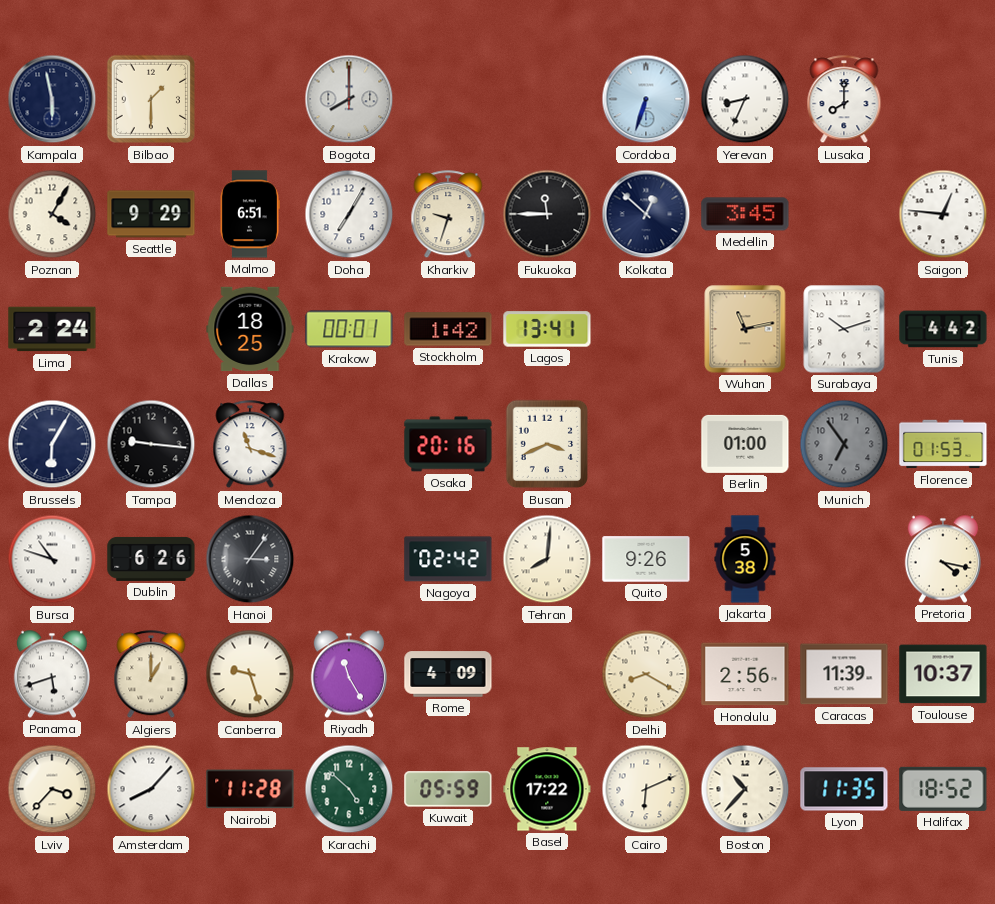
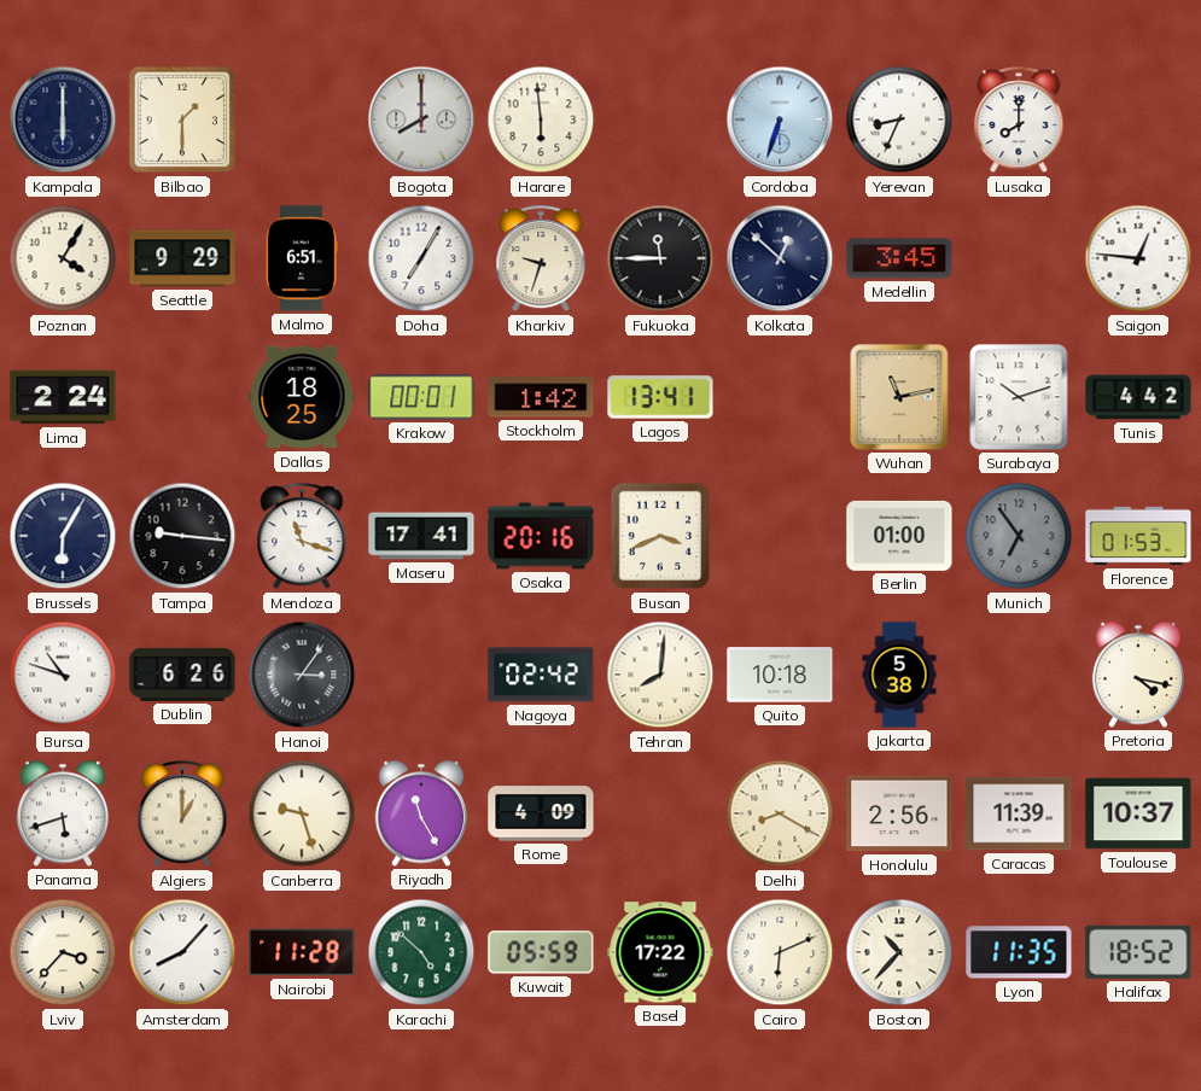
Kampala: 5:58 -> 6:00 (63, 119)
Harare: none -> 5:59 (541, 119)
Maseru: none -> 17:41 (421, 536)
Quito: 9:26 -> 10:18 (780, 675)
